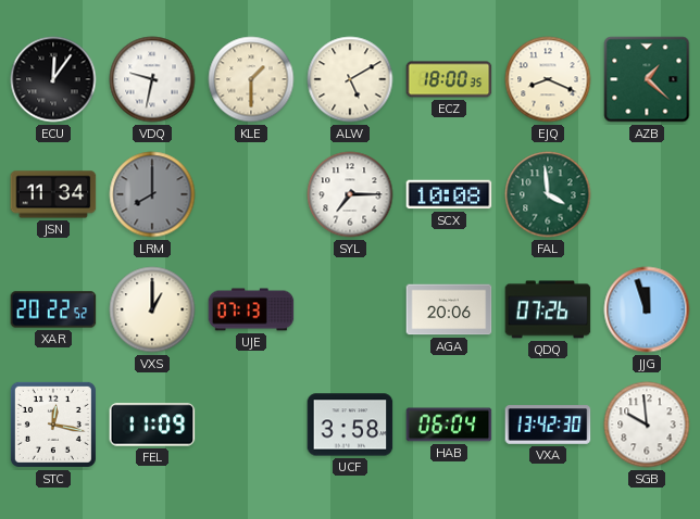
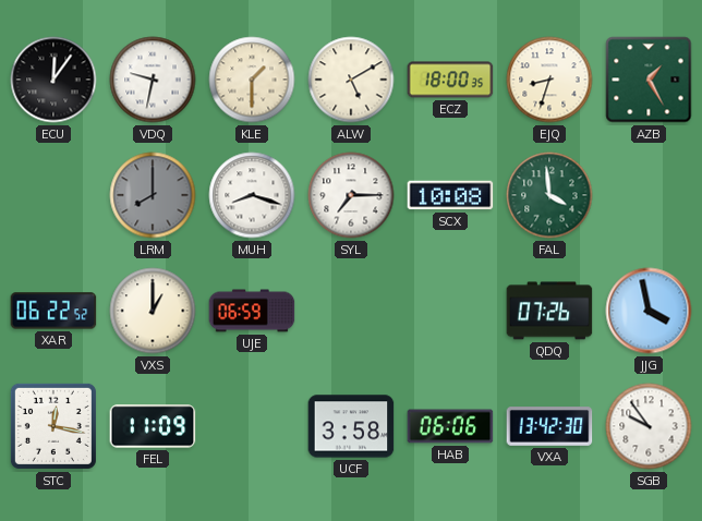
EJQ: 8:19 -> 8:33 (549, 80)
AZB: 1:22 -> 1:25 (649, 80)
JSN: 11:34 -> none (53, 194)
MUH: none -> 8:18 (252, 195)
XAR: 20:22 -> 06:22 (53, 311)
UJE: 07:13 -> 06:59 (252, 311)
AGA: 20:06 -> none (449, 309)
JJG: 11:57 -> 3:58 (649, 311)
HAB: 06:04 -> 06:06 (450, 426)
SGB: 9:59 -> 9:54 (649, 426)
